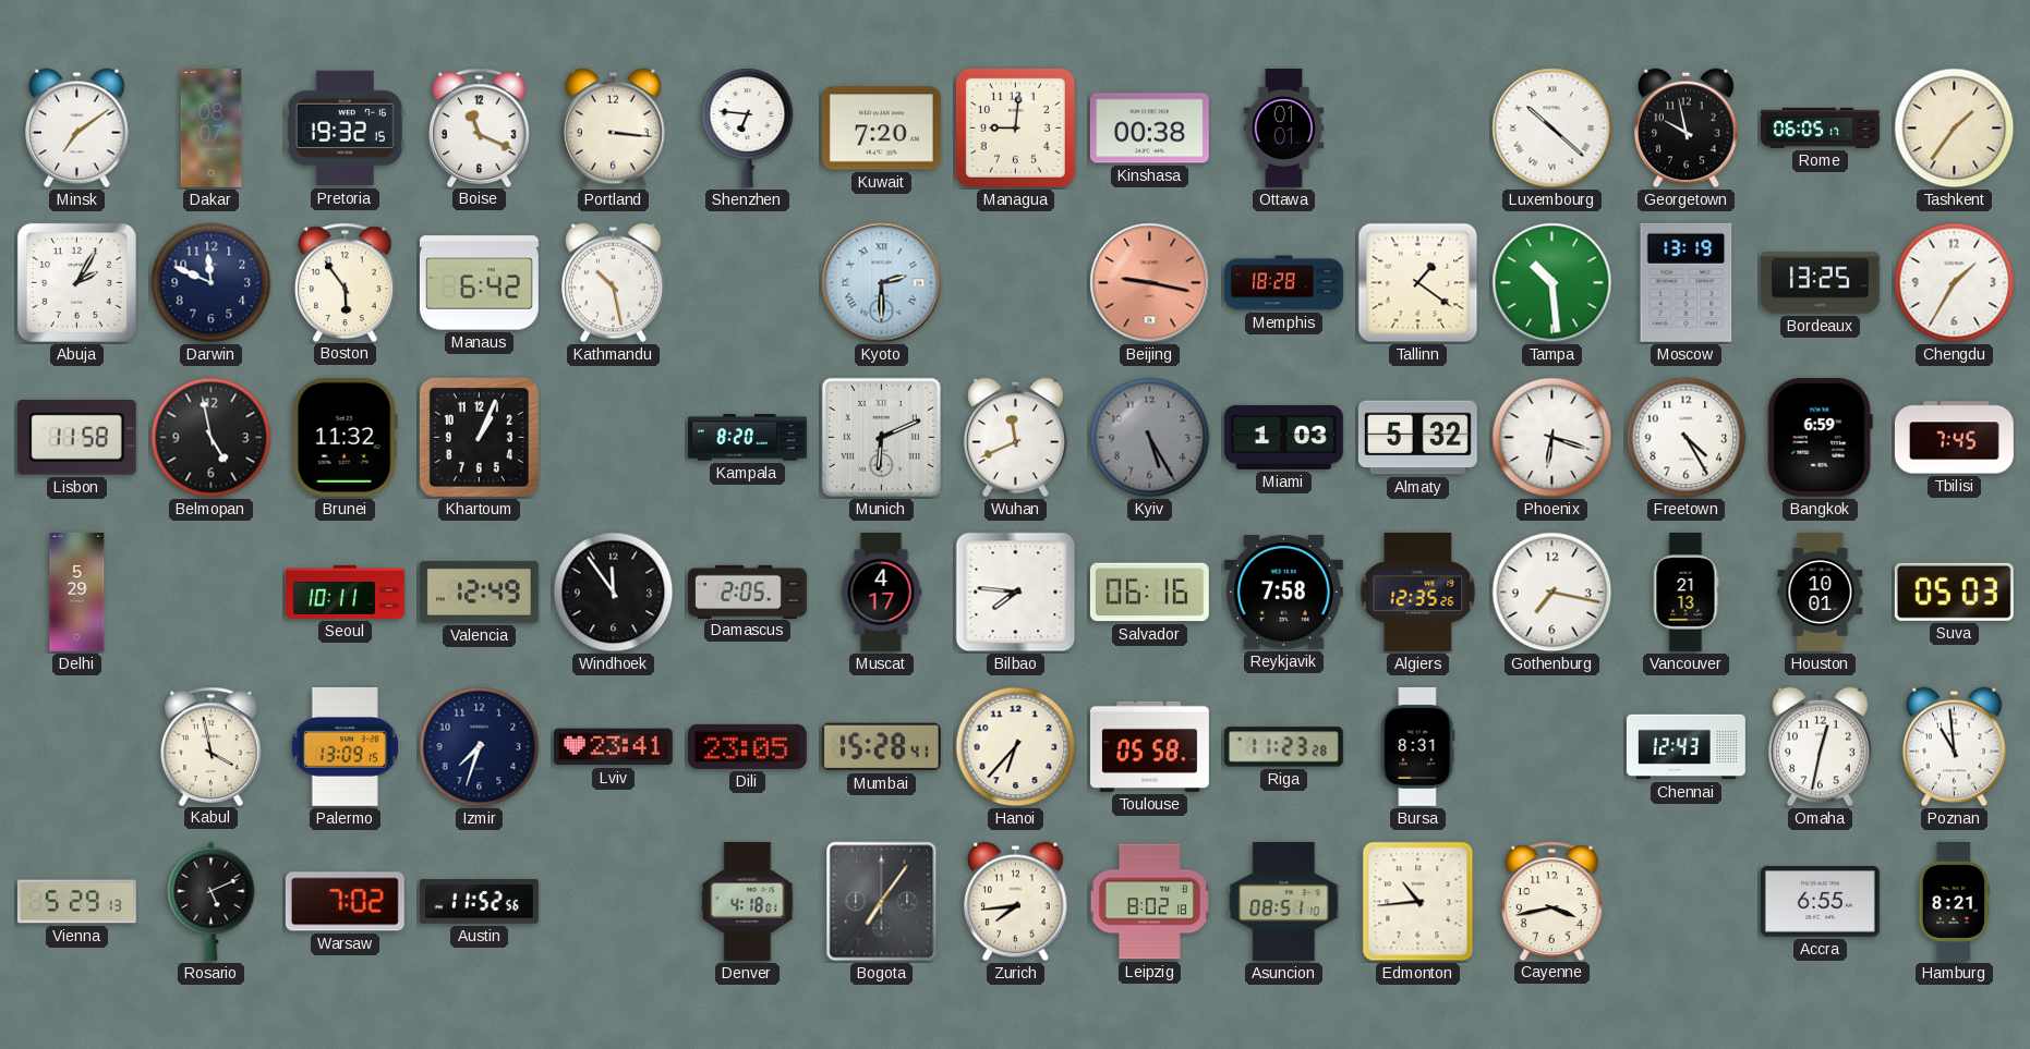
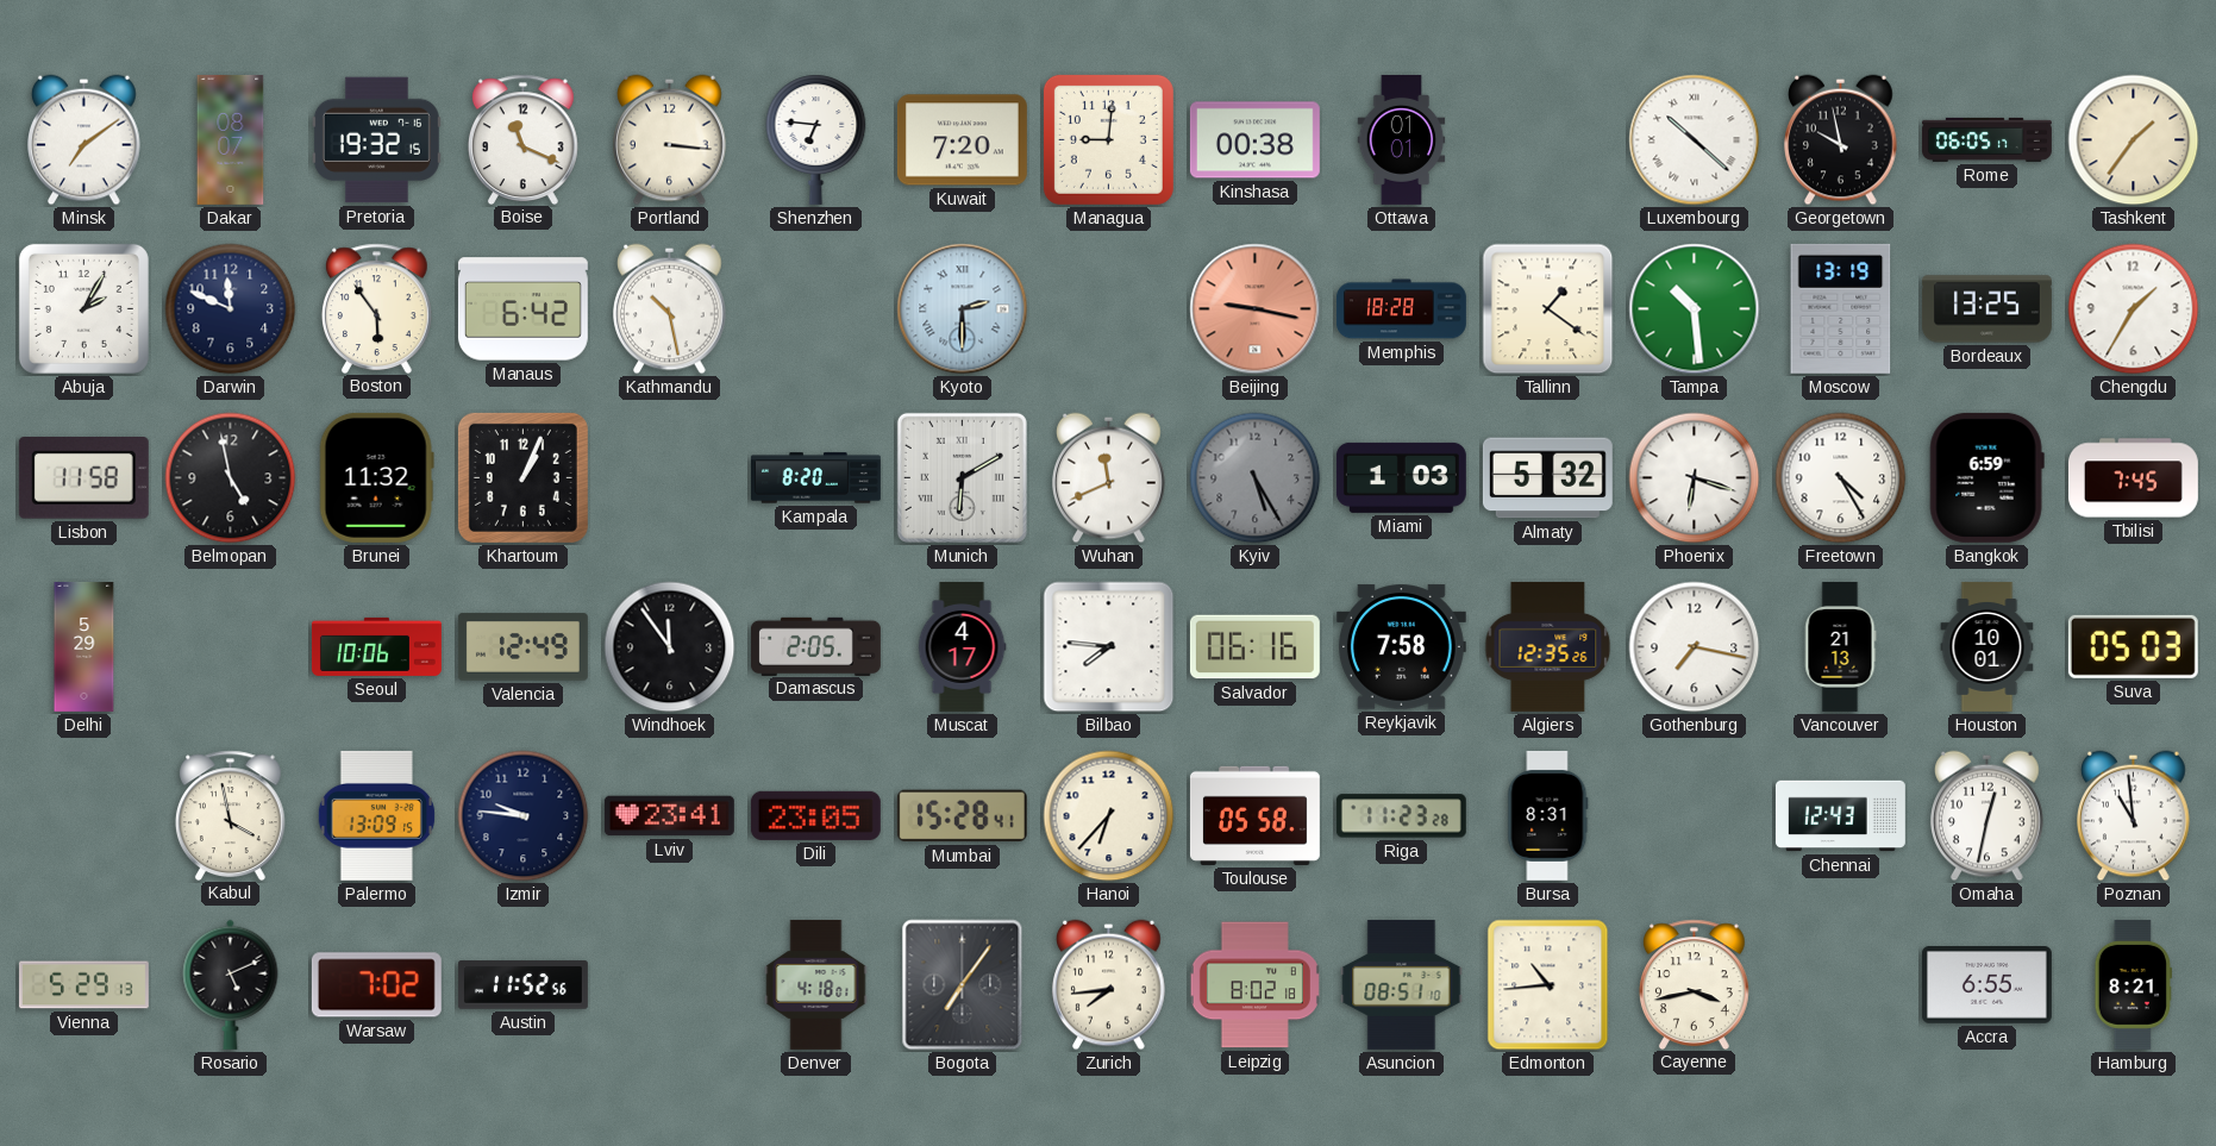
Munich: 6:11 -> 6:10 (962, 477)
Seoul: 10:11 -> 10:06 (376, 646)
Izmir: 7:33 -> 9:46 (524, 816)
